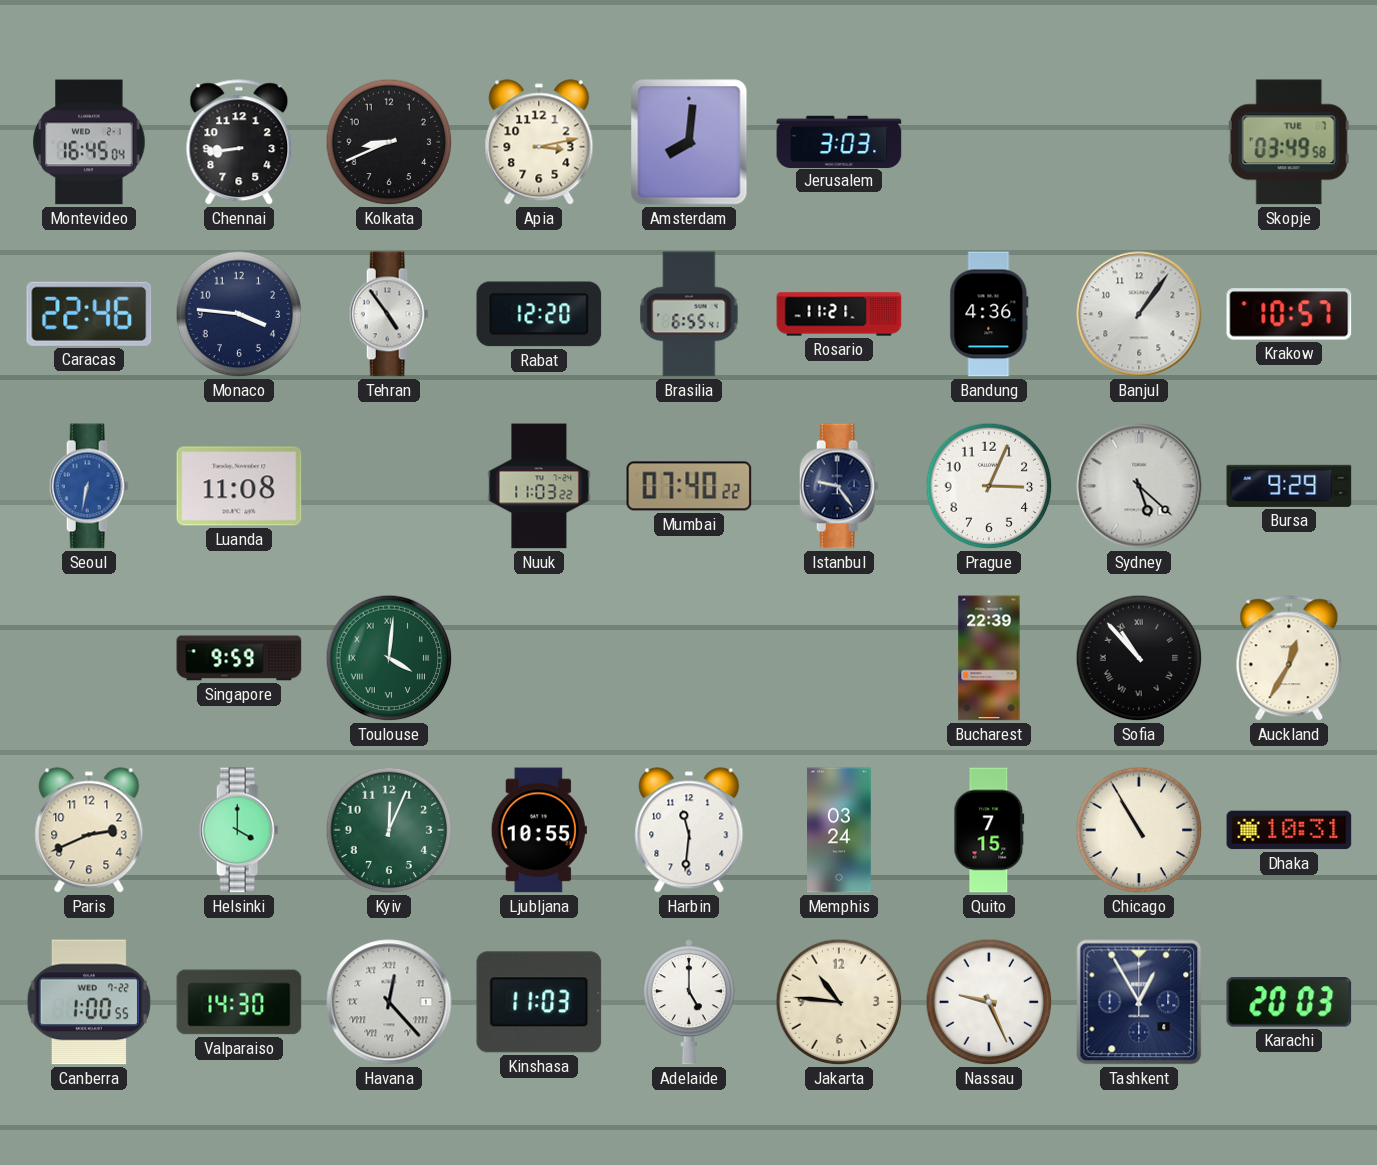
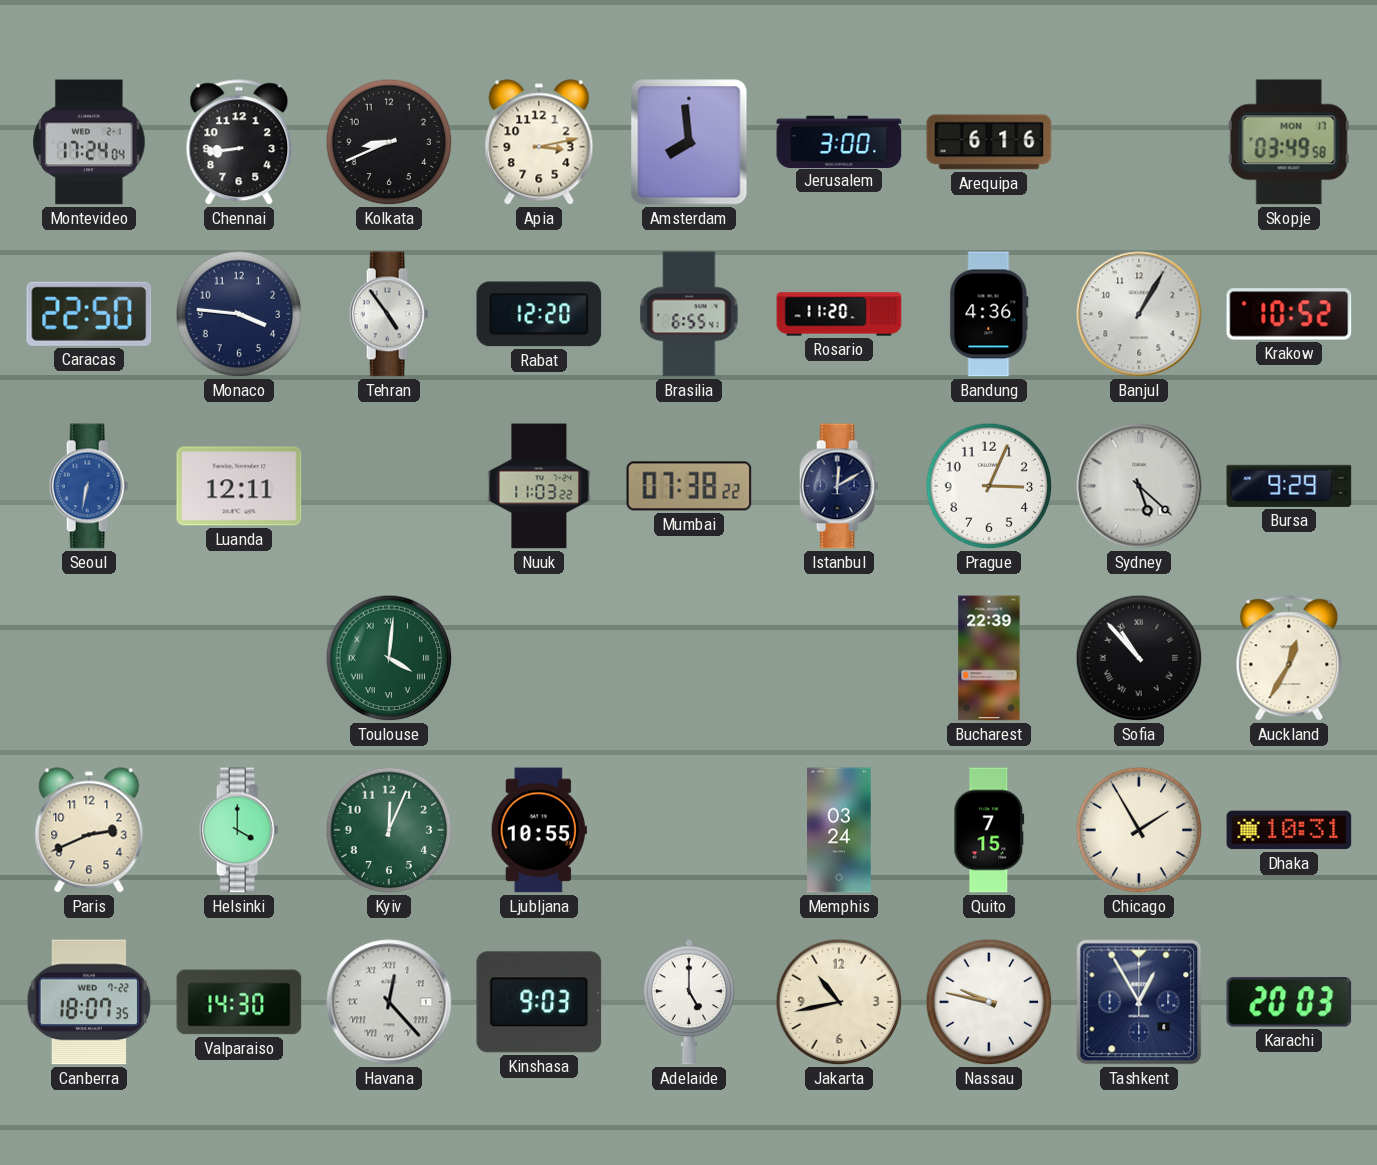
Montevideo: 16:45 -> 17:24 (89, 142)
Amsterdam: 8:01 -> 7:59 (689, 142)
Jerusalem: 3:03 -> 3:00 (839, 141)
Arequipa: none -> 6:16 (989, 142)
Skopje date: TUE 7 -> MON 17 (1289, 142)
Caracas: 22:46 -> 22:50 (89, 314)
Rosario: 11:21 -> 11:20 (839, 314)
Banjul: 1:06 -> 1:05 (1139, 314)
Krakow: 10:57 -> 10:52 (1289, 314)
Luanda: 11:08 -> 12:11 (239, 486)
Mumbai: 07:40 -> 07:38 (689, 486)
Istanbul: 9:24 -> 12:10 (839, 486)
Singapore: 9:59 -> none (239, 658)
Harbin: 11:31 -> none (689, 830)
Chicago: 10:55 -> 1:55 (1139, 830)
Canberra: 1:00 -> 18:07 (89, 1002)
Kinshasa: 11:03 -> 9:03 (539, 1002)
Jakarta: 10:46 -> 10:43 (839, 1002)
Nassau: 9:26 -> 9:47 (989, 1002)
